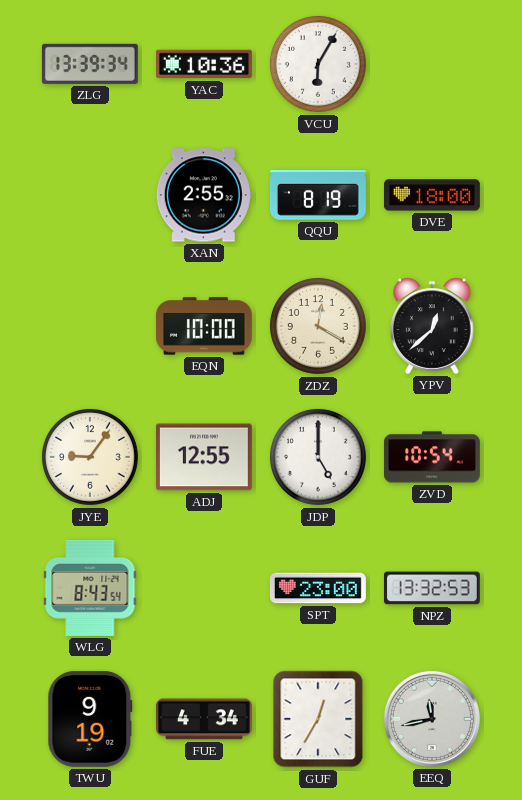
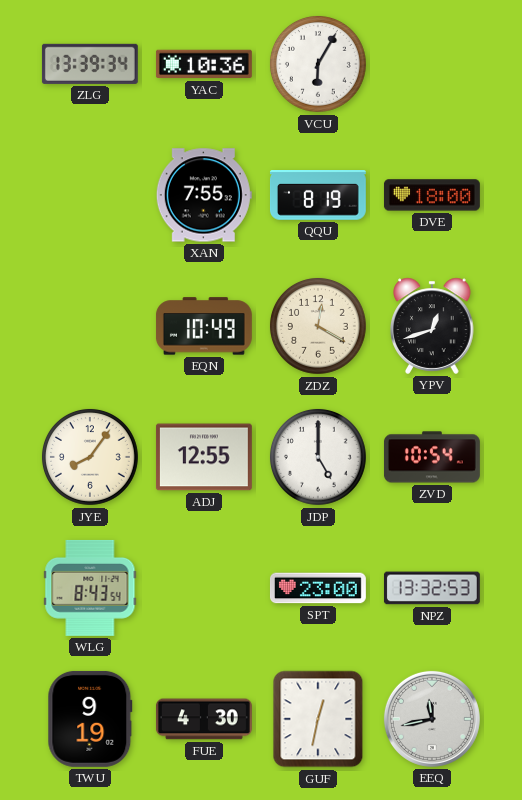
XAN: 2:55 -> 7:55 (204, 195)
EQN: 10:00 -> 10:49 (204, 326)
YPV: 12:38 -> 12:42 (432, 326)
JYE: 9:06 -> 8:06 (91, 457)
FUE: 4:34 -> 4:30 (204, 719)
GUF: 12:35 -> 12:32 (318, 719)
